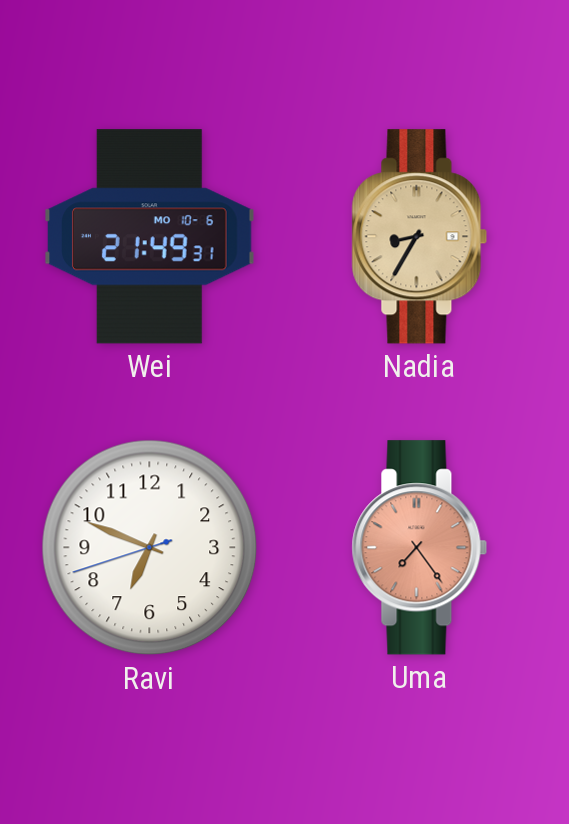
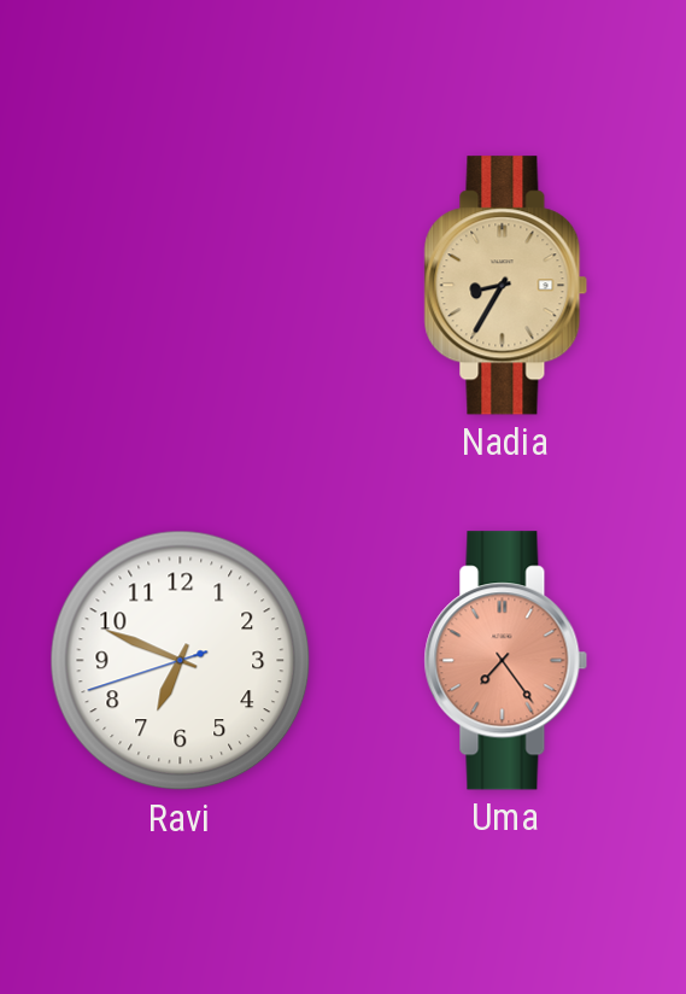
Wei: 21:49 -> none (150, 237)
